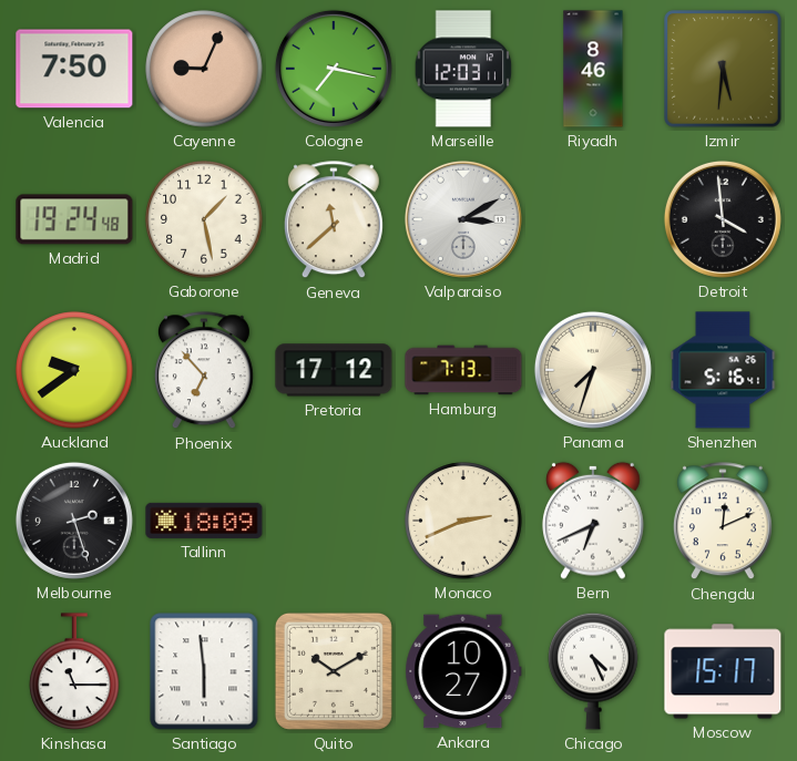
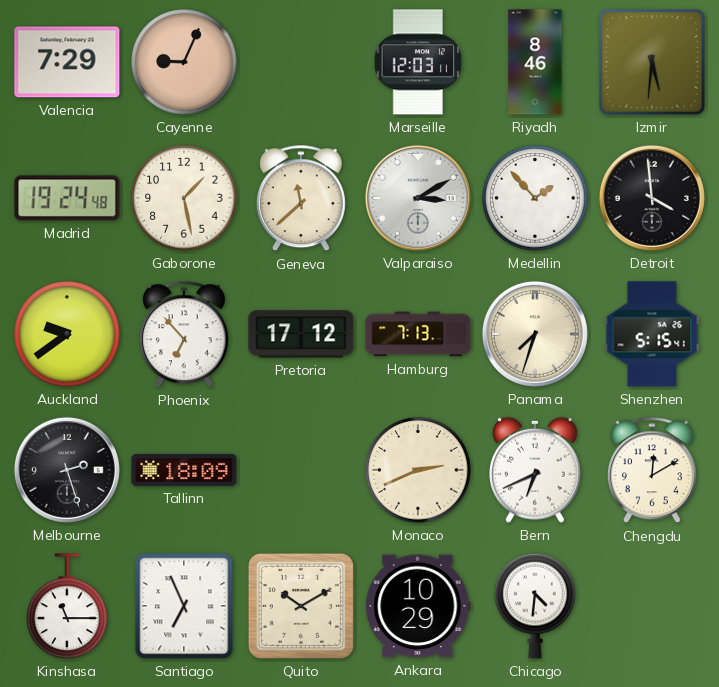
Valencia: 7:50 -> 7:29 (67, 62)
Cologne: 7:17 -> none (334, 69)
Medellin: none -> 1:53 (535, 198)
Shenzhen: 5:16 -> 5:15 (652, 334)
Chengdu: 12:11 -> 12:10 (652, 471)
Santiago: 5:59 -> 6:56 (184, 606)
Ankara: 10:27 -> 10:29 (418, 606)
Chicago: 4:26 -> 4:31 (535, 606)
Moscow: 15:17 -> none (723, 671)
